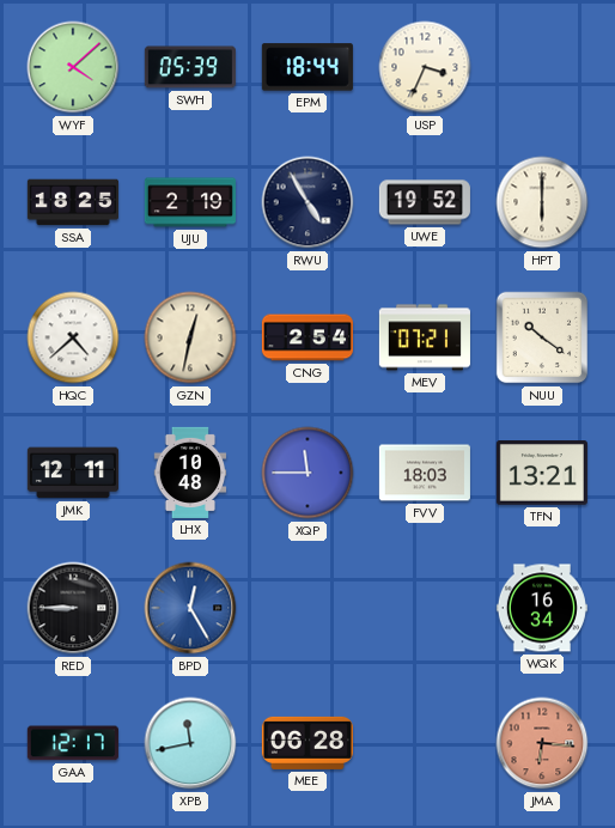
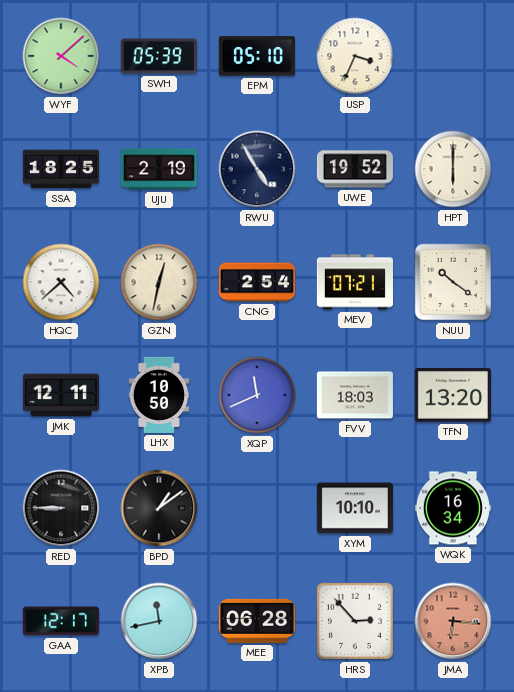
EPM: 18:44 -> 05:10 (257, 56)
LHX: 10:48 -> 10:50 (159, 395)
XQP: 11:45 -> 11:41 (257, 395)
TFN: 13:21 -> 13:20 (453, 396)
BPD: 12:25 -> 1:09 (159, 508)
BPD dial: blue -> black (159, 508)
XYM: none -> 10:10 (355, 508)
HRS: none -> 2:53 (355, 621)
